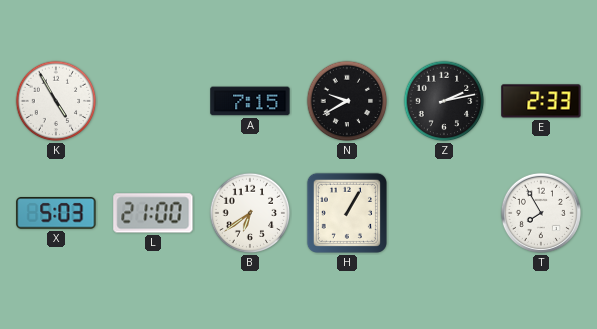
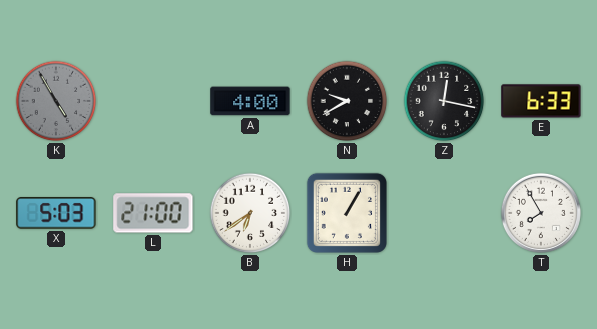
K dial: white -> grey (56, 101)
A: 7:15 -> 4:00 (250, 101)
Z: 2:13 -> 12:17 (444, 101)
E: 2:33 -> 6:33 (541, 101)
